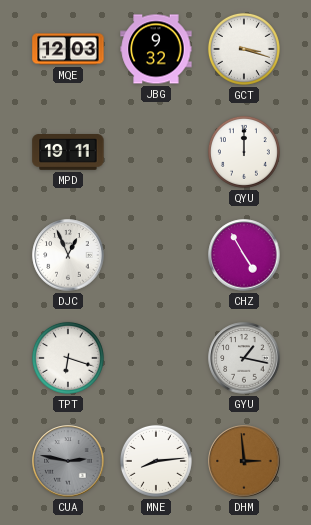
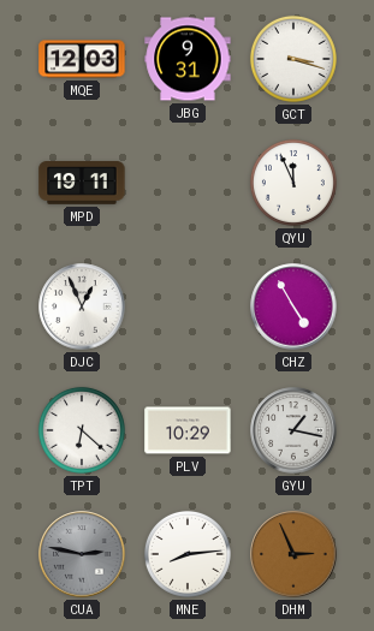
JBG: 9:32 -> 9:31 (188, 59)
QYU: 12:00 -> 11:56 (293, 183)
TPT: 6:18 -> 6:22 (82, 430)
PLV: none -> 10:29 (188, 430)
DHM: 2:59 -> 2:56 (293, 554)
